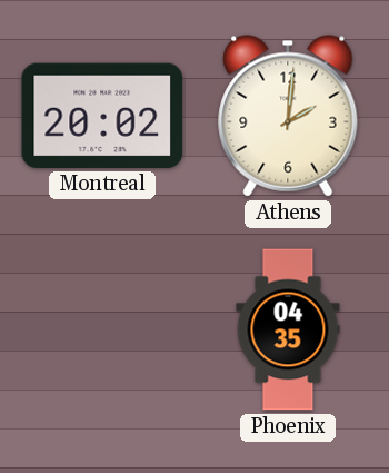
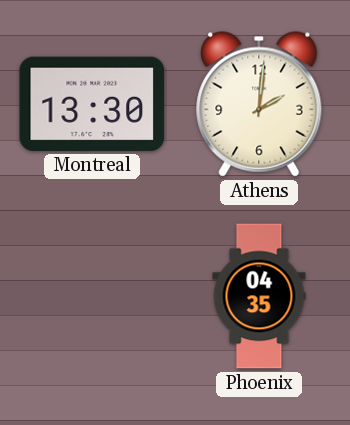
Montreal: 20:02 -> 13:30 (92, 104)
